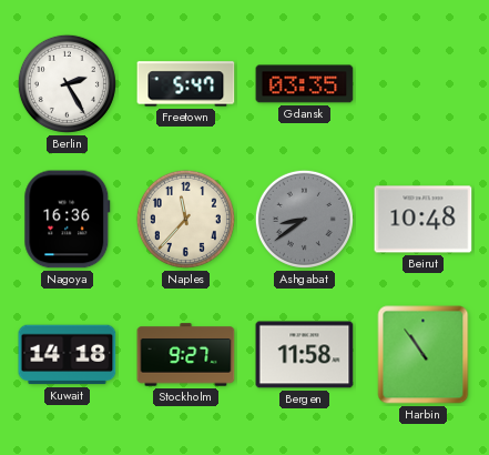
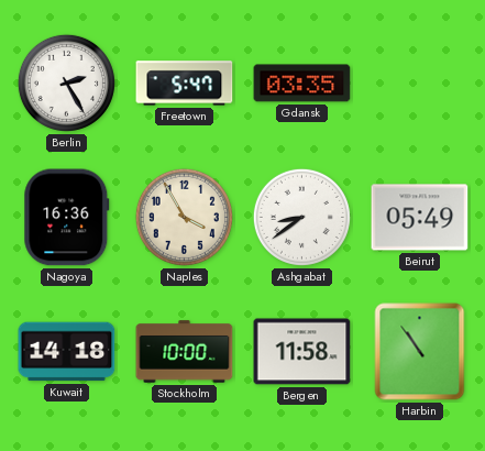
Naples: 11:37 -> 3:55 (184, 217)
Ashgabat dial: grey -> white (301, 217)
Beirut: 10:48 -> 05:49 (420, 218)
Stockholm: 9:27 -> 10:00 (185, 352)
